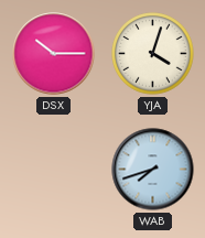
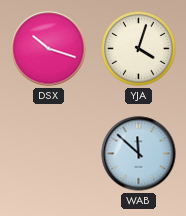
DSX: 10:15 -> 10:18 (49, 49)
WAB: 7:42 -> 11:52 (139, 154)
